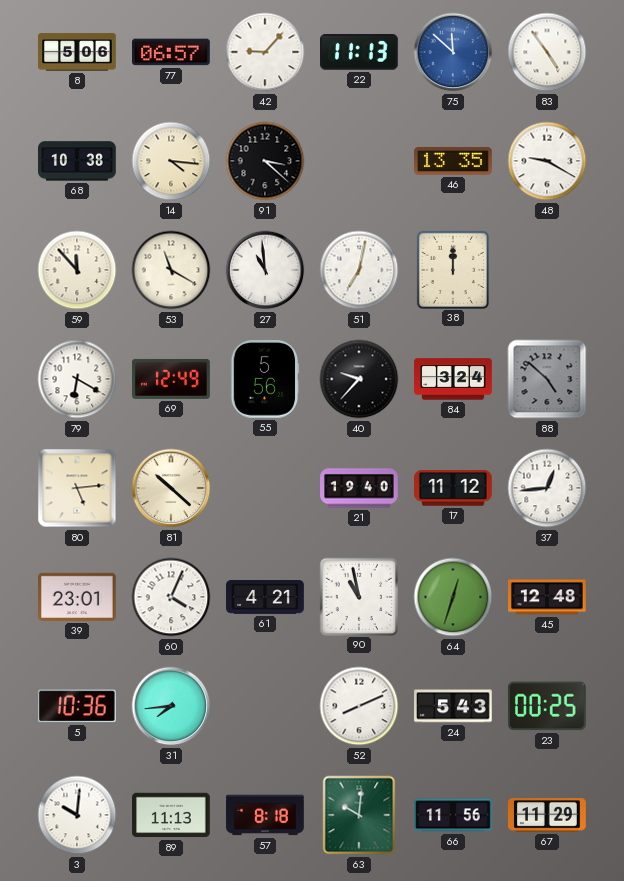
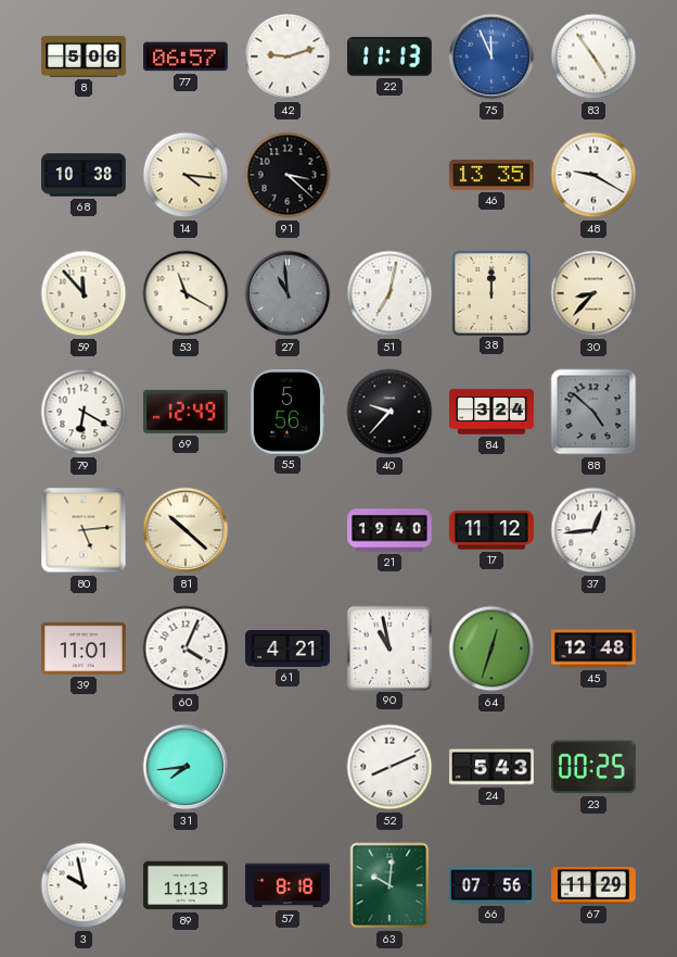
42: 9:07 -> 9:12 (288, 56)
75: 11:52 -> 11:56 (491, 56)
27 dial: white -> grey (288, 293)
30: none -> 8:37 (593, 293)
39: 23:01 -> 11:01 (85, 649)
5: 10:36 -> none (77, 706)
3: 10:01 -> 9:58 (84, 885)
66: 11:56 -> 07:56 (491, 885)
